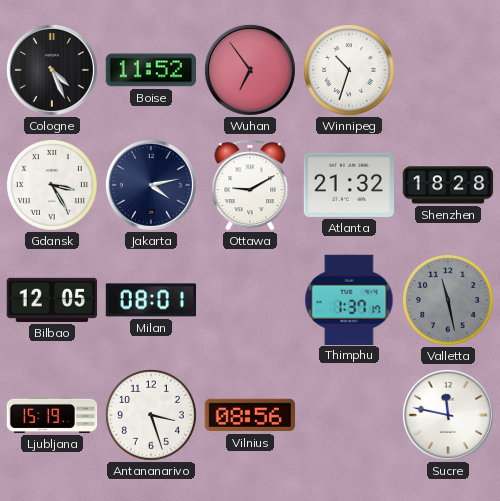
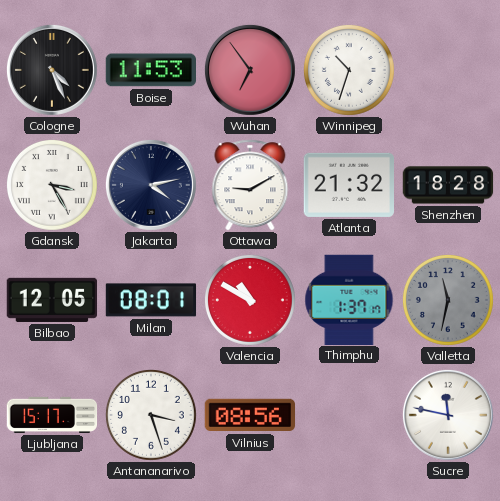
Boise: 11:52 -> 11:53 (151, 70)
Valencia: none -> 10:50 (250, 300)
Valletta: 11:28 -> 11:32 (448, 300)
Ljubljana: 15:19 -> 15:17 (52, 415)
